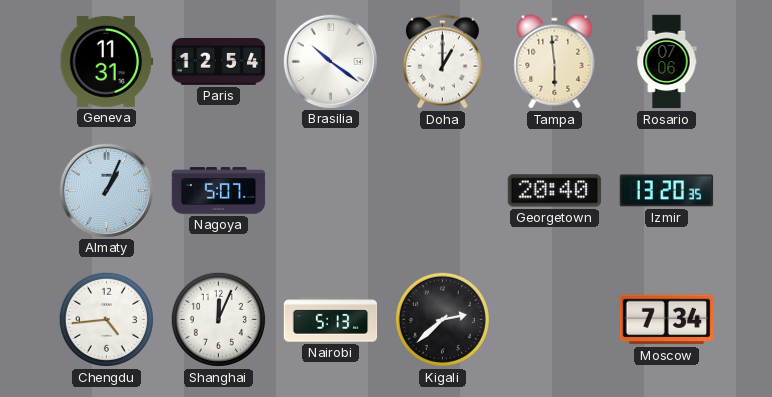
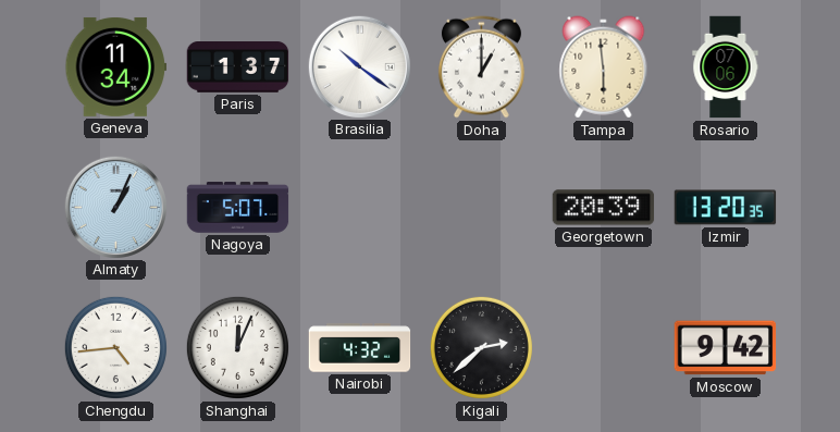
Geneva: 11:31 -> 11:34 (116, 66)
Paris: 12:54 -> 1:37 (238, 67)
Georgetown: 20:40 -> 20:39 (604, 208)
Nairobi: 5:13 -> 4:32 (360, 348)
Moscow: 7:34 -> 9:42 (726, 348)
